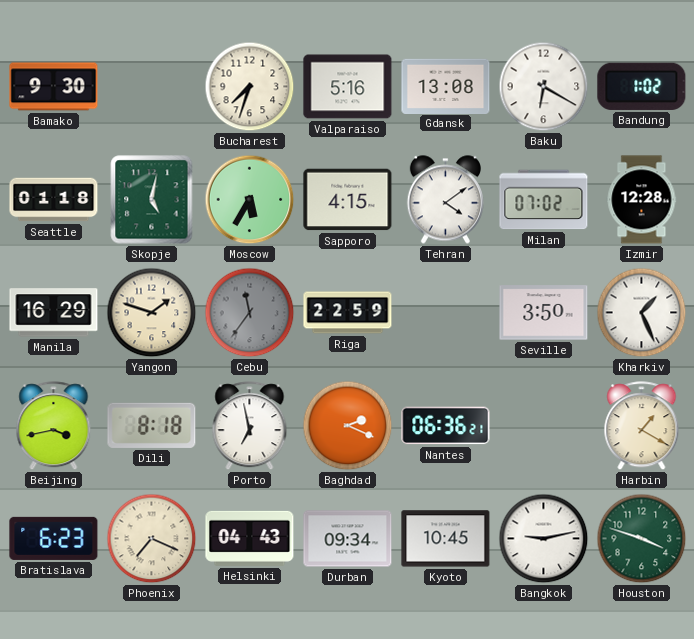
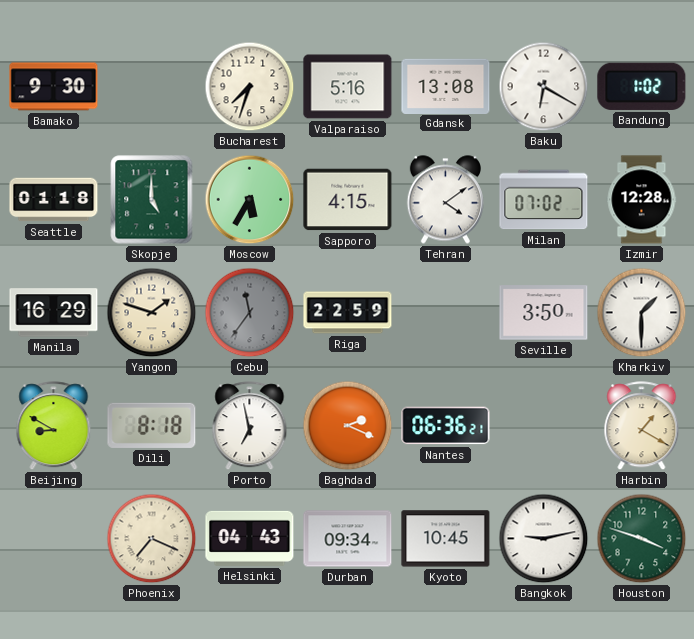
Skopje: 5:02 -> 5:00 (152, 200)
Kharkiv: 1:26 -> 1:30 (642, 313)
Beijing: 3:43 -> 8:50 (54, 426)
Bratislava: 6:23 -> none (54, 538)
